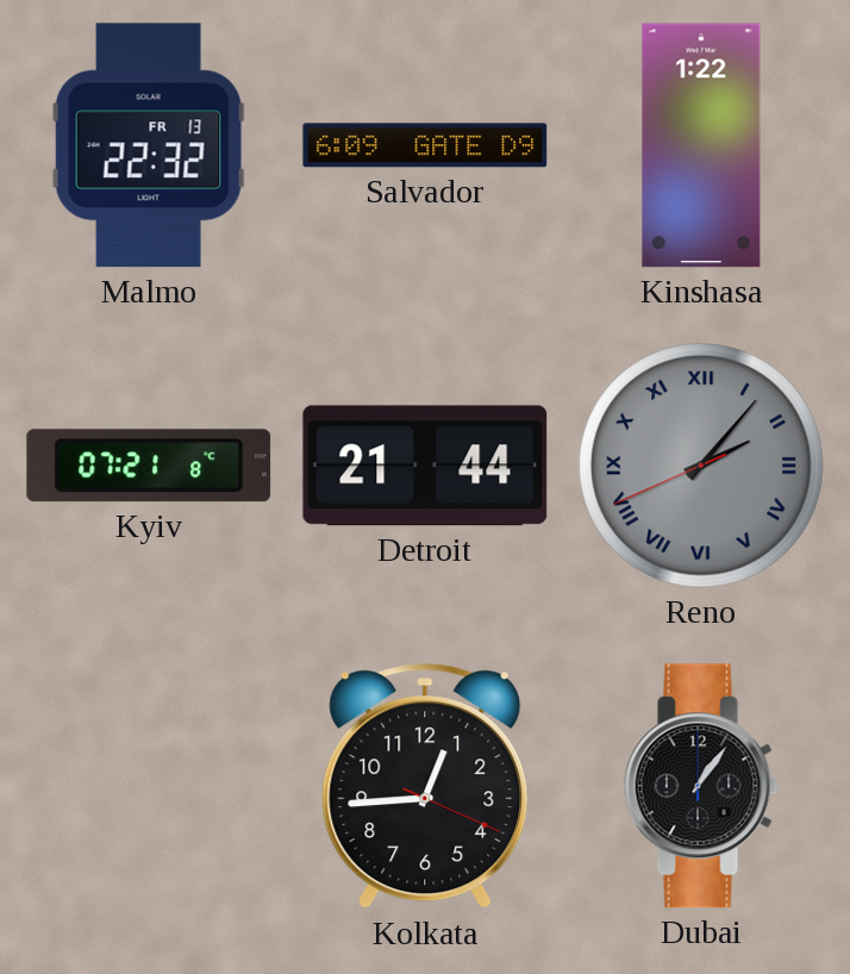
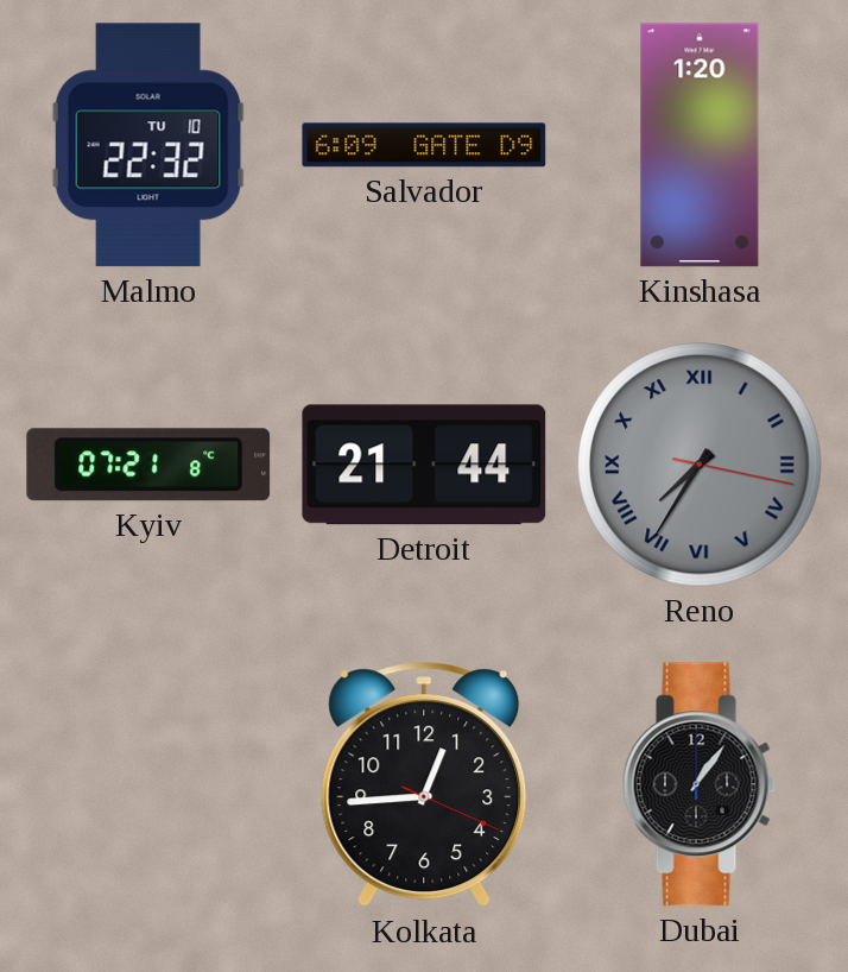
Malmo date: FR 13 -> TU 10 (148, 145)
Kinshasa: 1:22 -> 1:20 (700, 145)
Reno: 2:06 -> 7:35 (700, 465)
